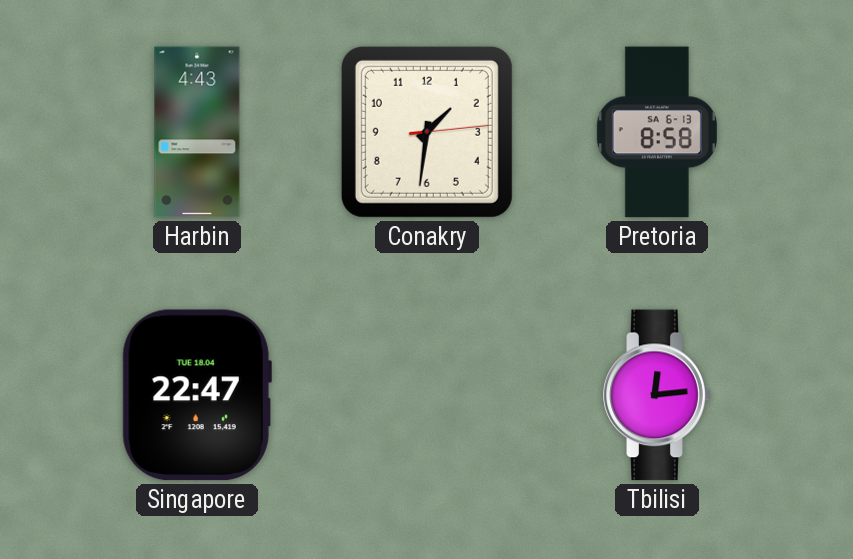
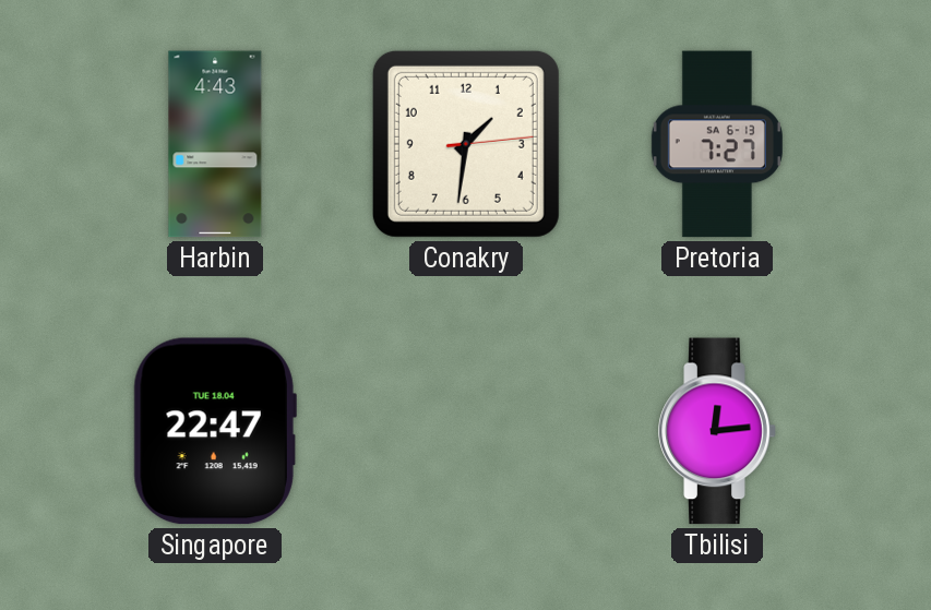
Pretoria: 8:58 -> 7:27 (717, 144)
